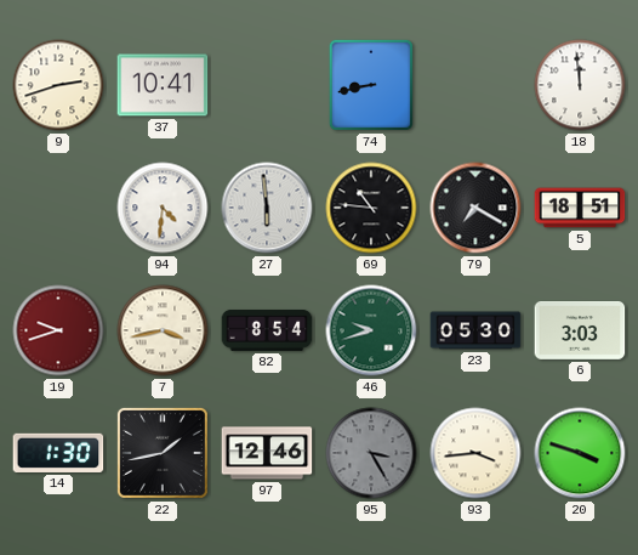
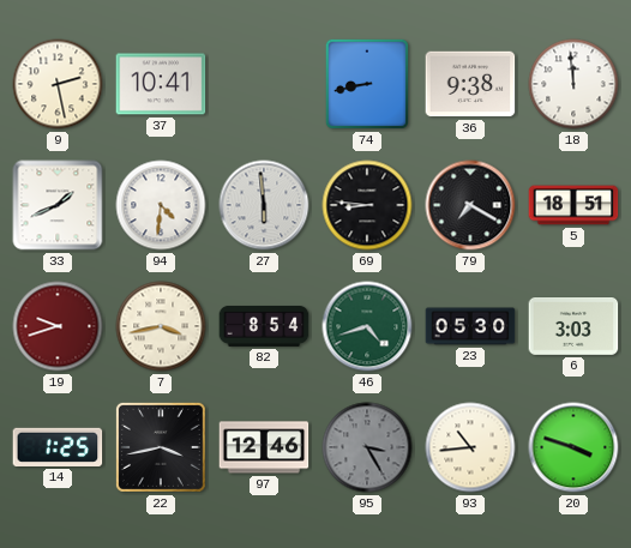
9: 2:42 -> 2:28 (58, 84)
36: none -> 9:38 (470, 84)
33: none -> 1:41 (58, 205)
69: 10:46 -> 8:46 (367, 205)
46: 9:42 -> 4:42 (367, 326)
14: 1:30 -> 1:25 (58, 447)
22: 1:43 -> 3:43 (161, 447)
93: 3:44 -> 10:44 (470, 447)
